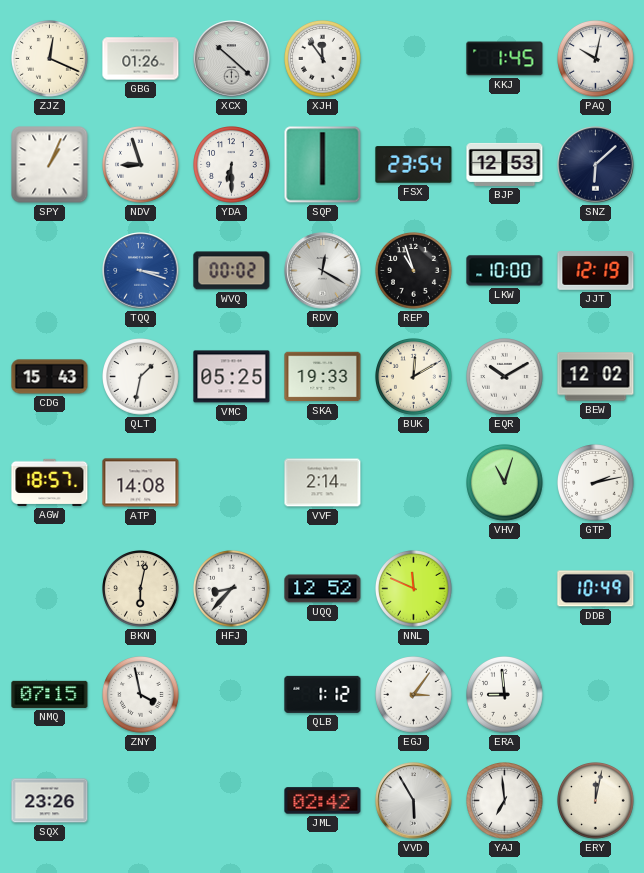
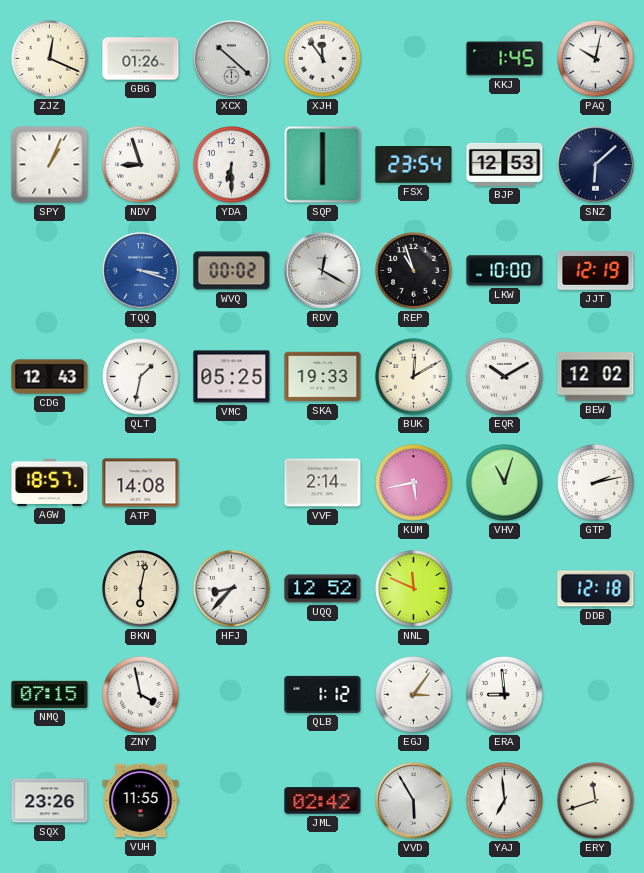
CDG: 15:43 -> 12:43 (50, 377)
KUM: none -> 5:43 (414, 483)
DDB: 10:49 -> 12:18 (596, 589)
VUH: none -> 11:55 (141, 801)
ERY: 12:02 -> 11:42 (596, 801)
